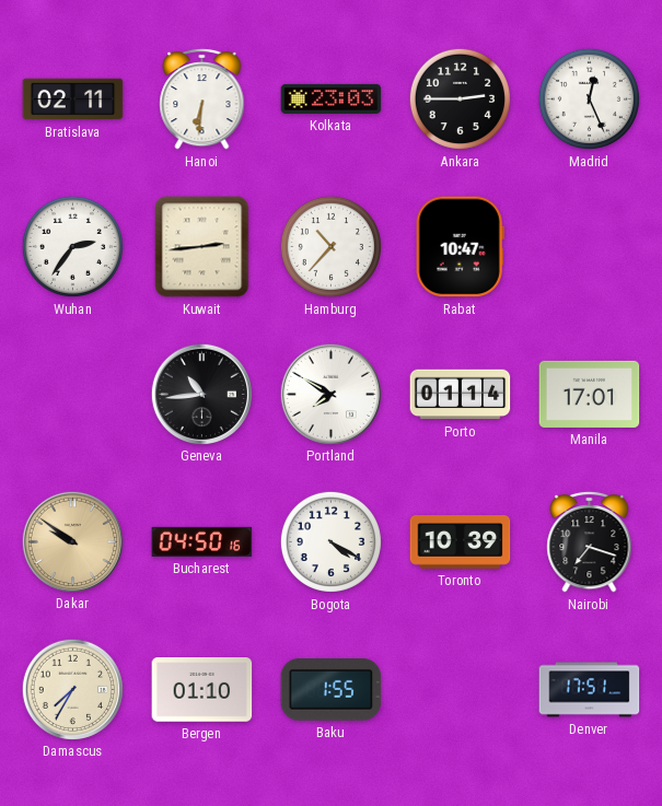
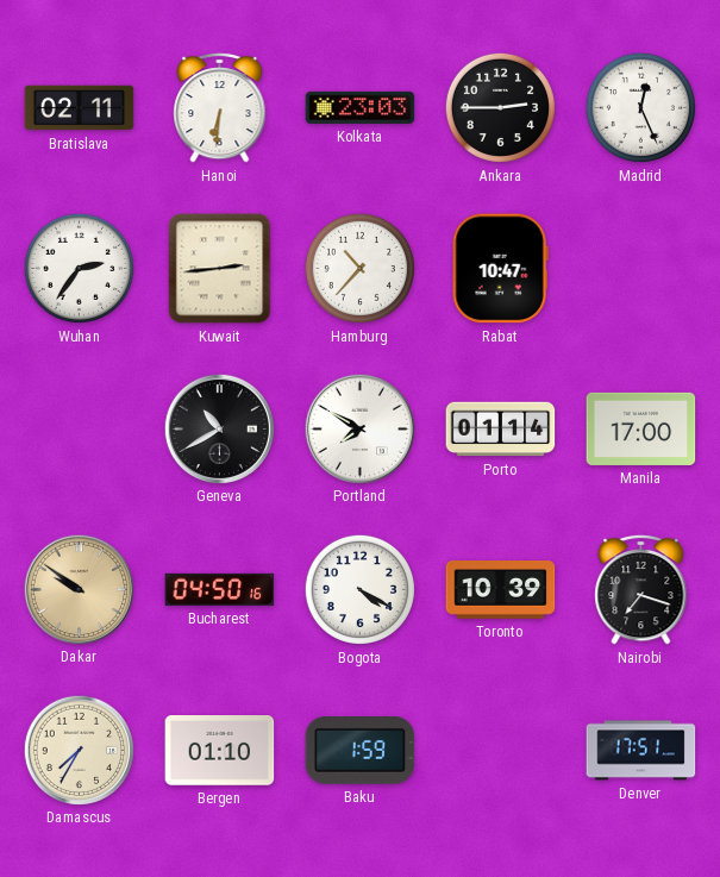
Geneva: 10:44 -> 10:40 (219, 428)
Manila: 17:01 -> 17:00 (641, 428)
Baku: 1:55 -> 1:59 (361, 751)
